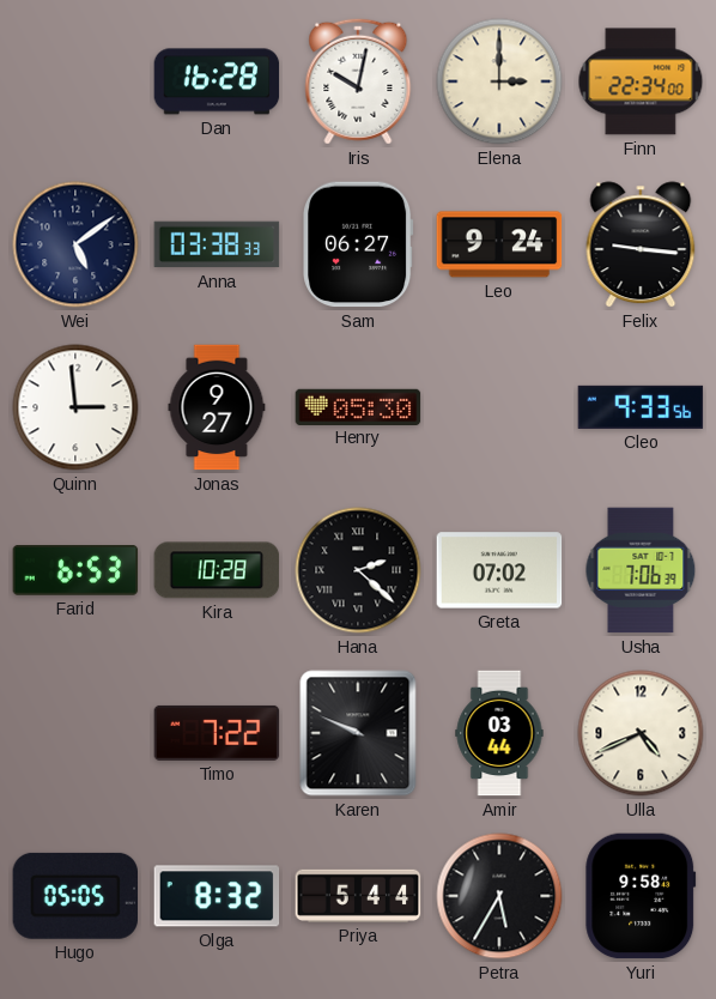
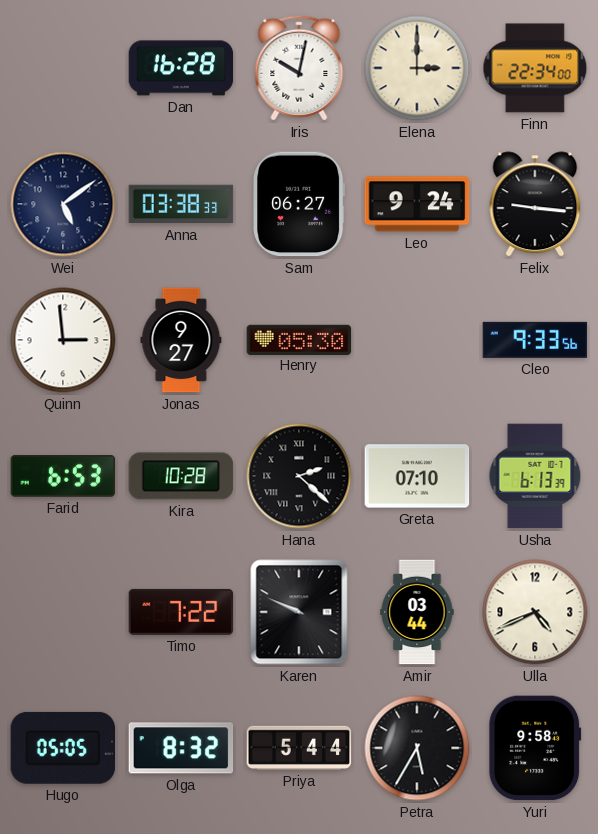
Greta: 07:02 -> 07:10 (417, 476)
Usha: 7:06 -> 6:13 (535, 476)
